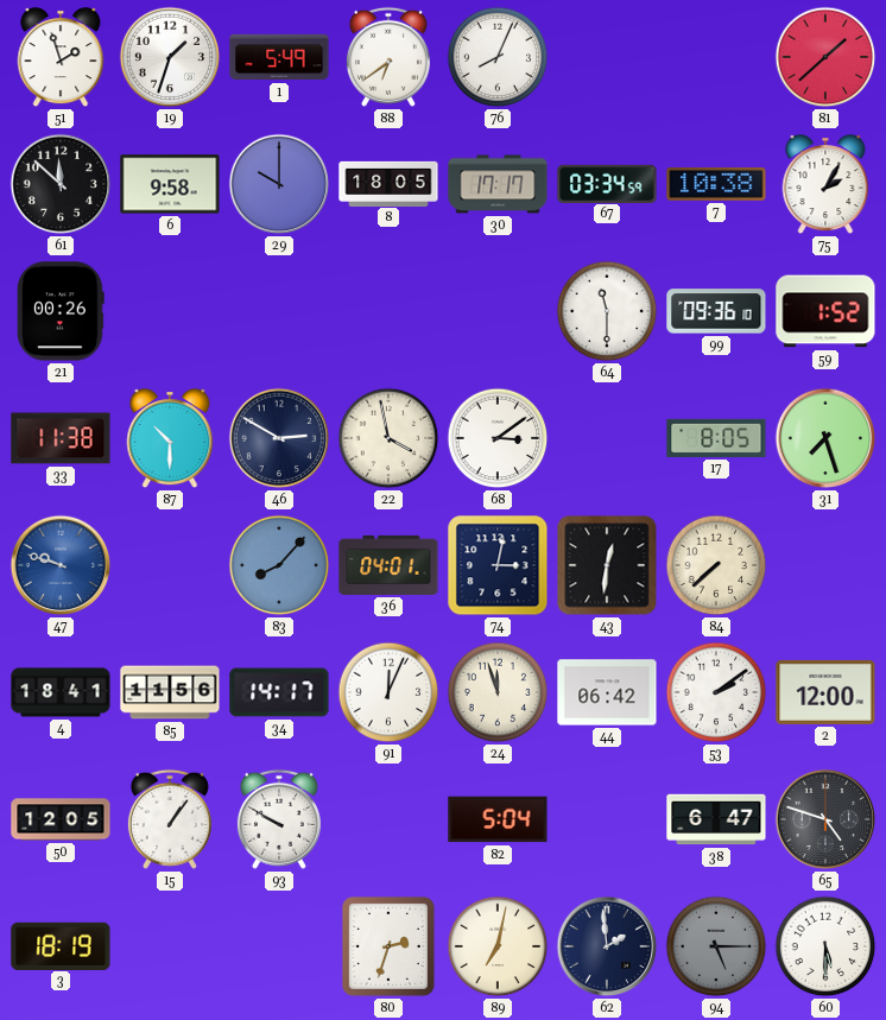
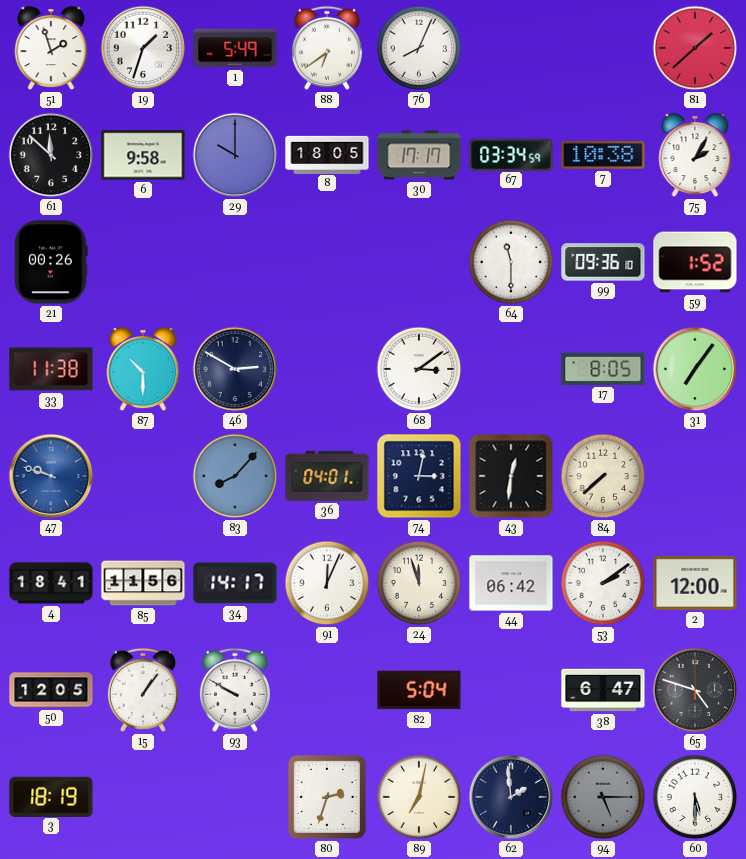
22: 3:58 -> none (388, 438)
31: 7:27 -> 7:06 (695, 369)
